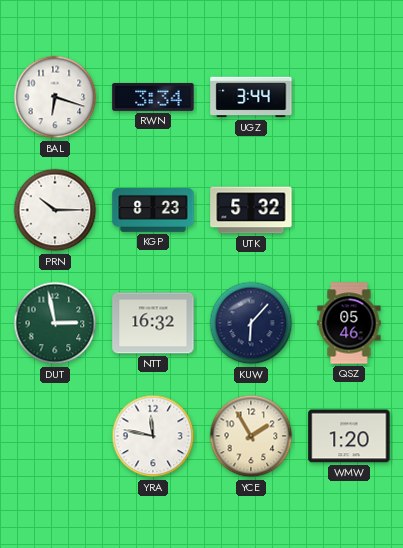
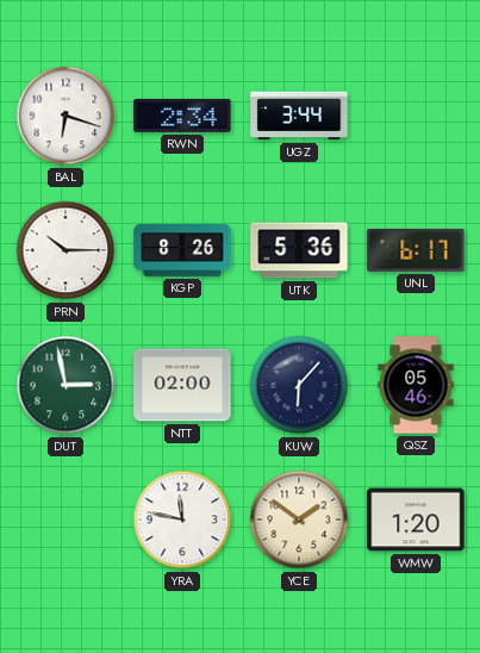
RWN: 3:34 -> 2:34 (182, 116)
KGP: 8:23 -> 8:26 (182, 251)
UTK: 5:32 -> 5:36 (299, 250)
UNL: none -> 6:17 (416, 250)
NTT: 16:32 -> 02:00 (182, 385)
YCE: 1:55 -> 1:51 (299, 520)
